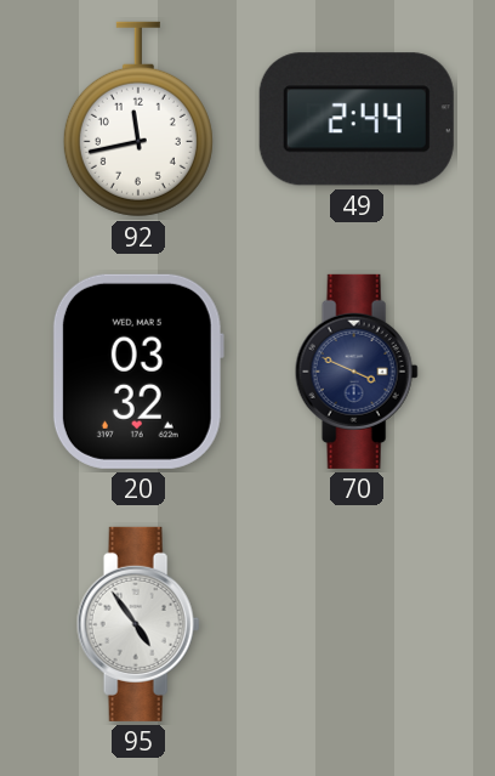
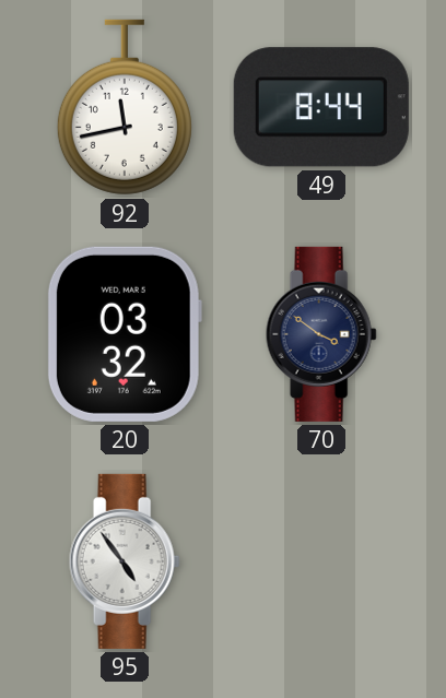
49: 2:44 -> 8:44 (321, 107)
70: 3:49 -> 3:51 (321, 334)
